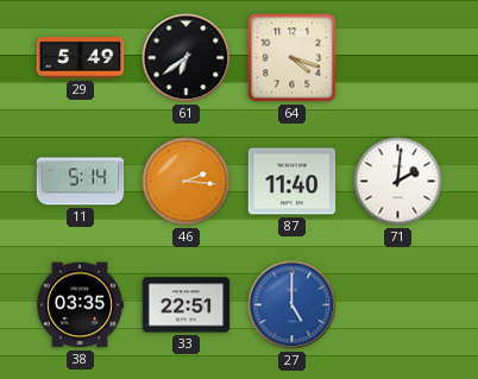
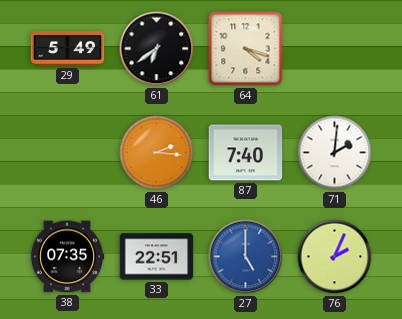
11: 5:14 -> none (81, 182)
87: 11:40 -> 7:40 (246, 153)
38: 03:35 -> 07:35 (67, 257)
76: none -> 2:04 (335, 257)
